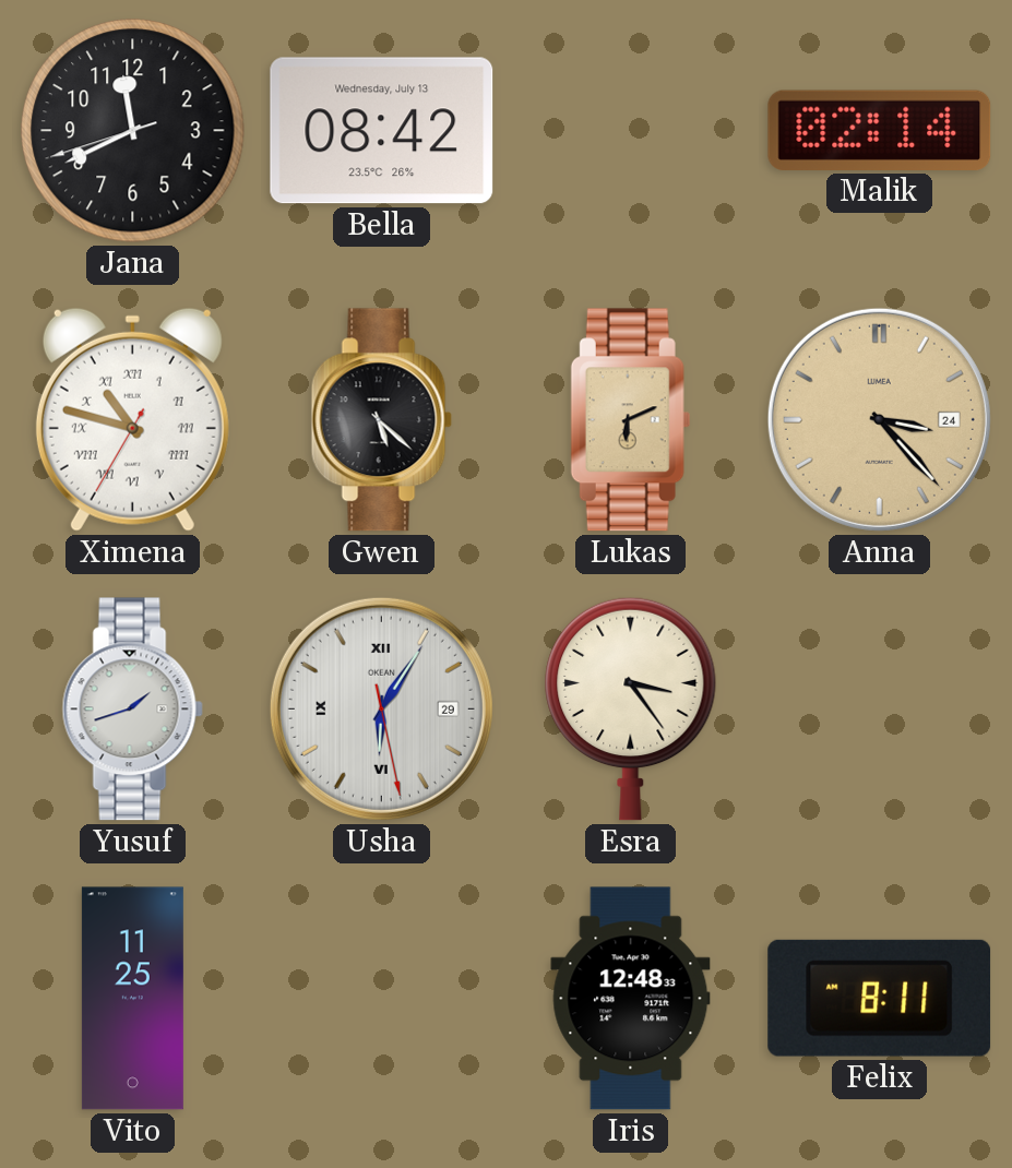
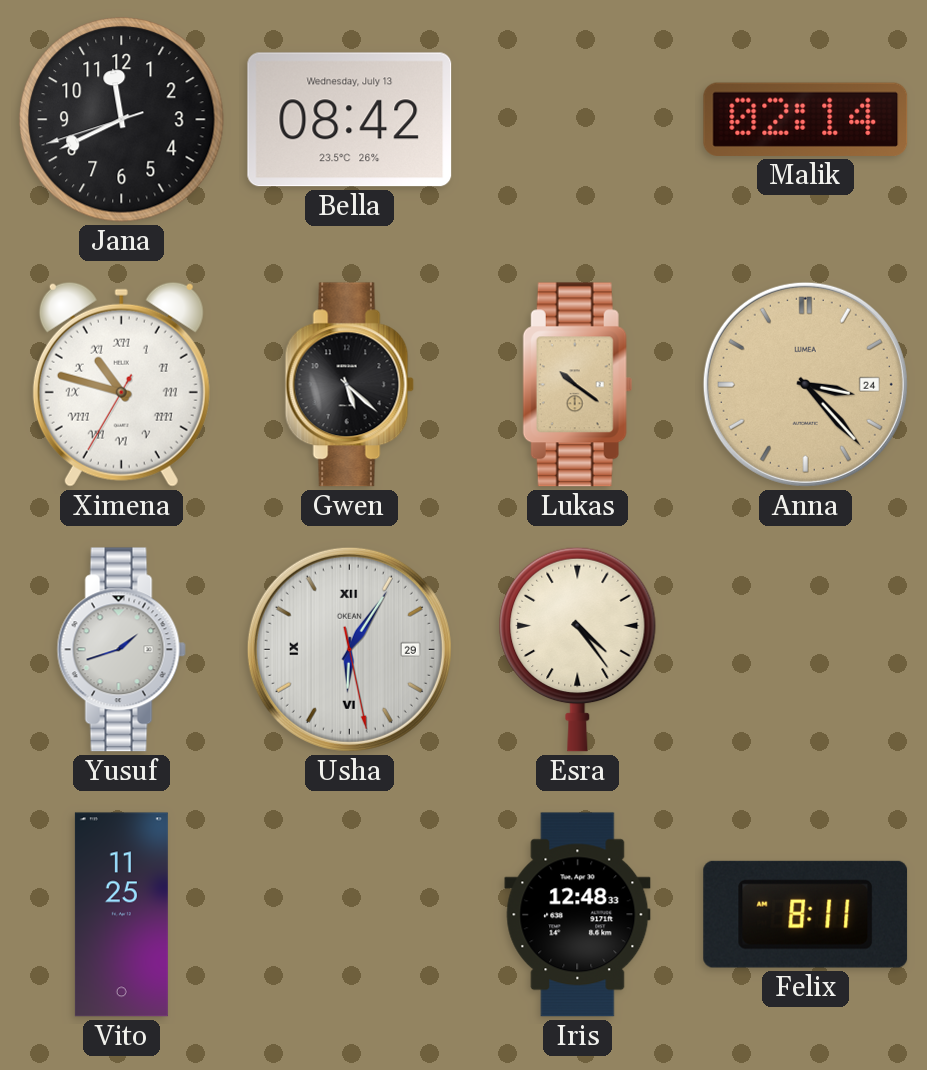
Lukas: 6:11 -> 10:21 (577, 385)
Esra: 3:24 -> 4:24 (578, 649)
